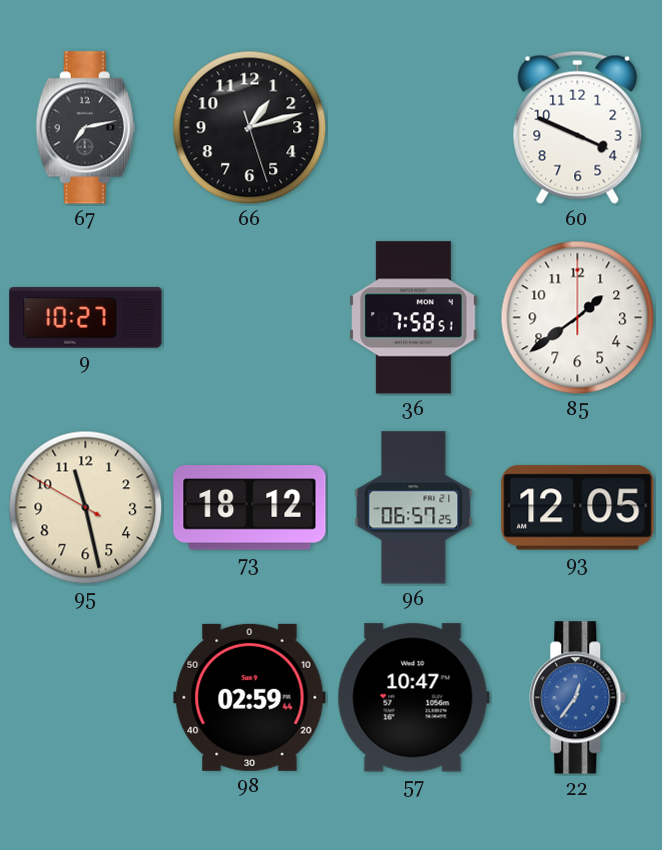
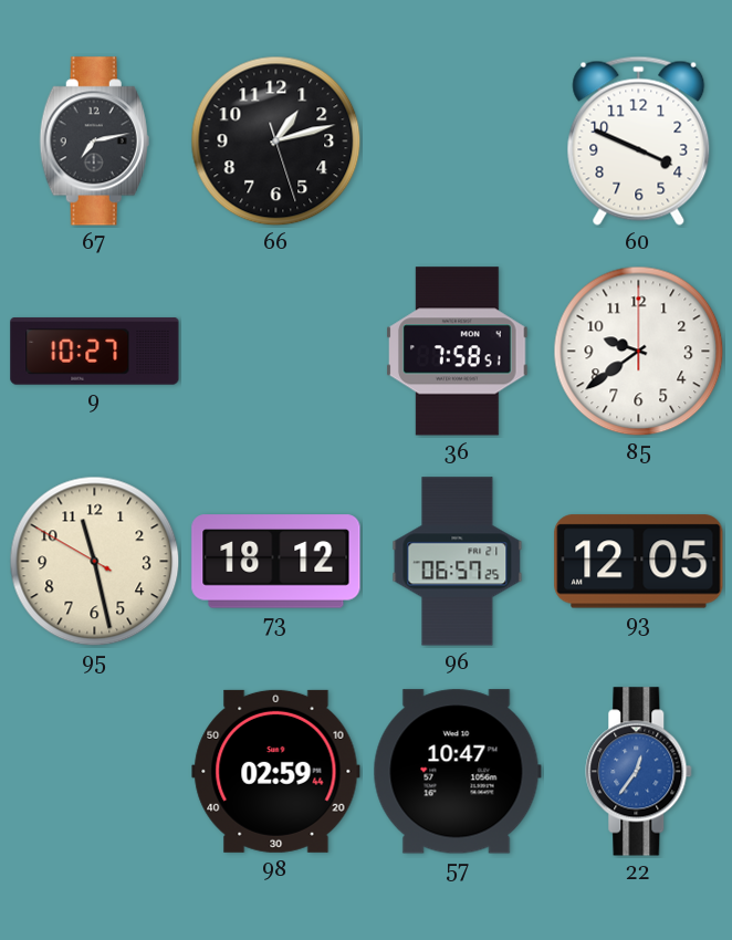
85: 1:39 -> 9:39 (639, 352)
